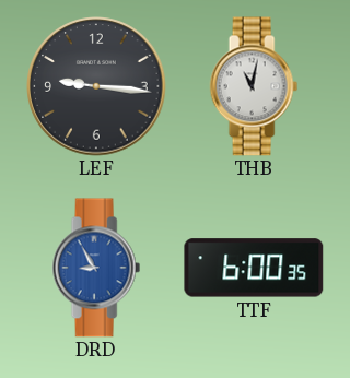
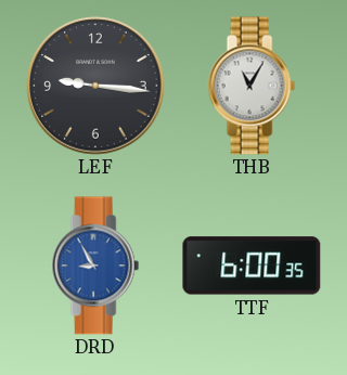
THB: 11:02 -> 11:05 (252, 86)
